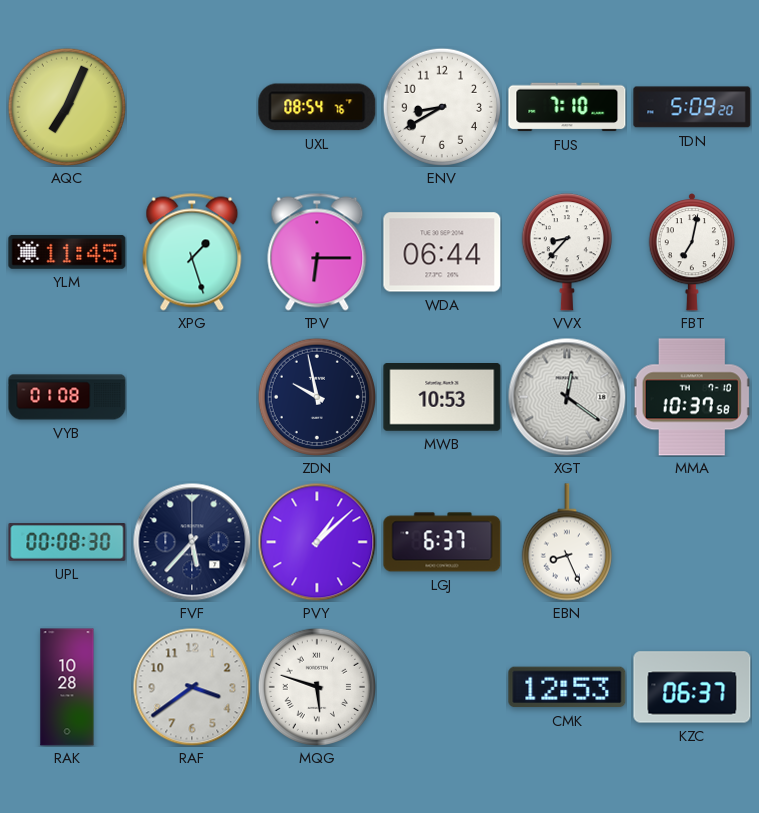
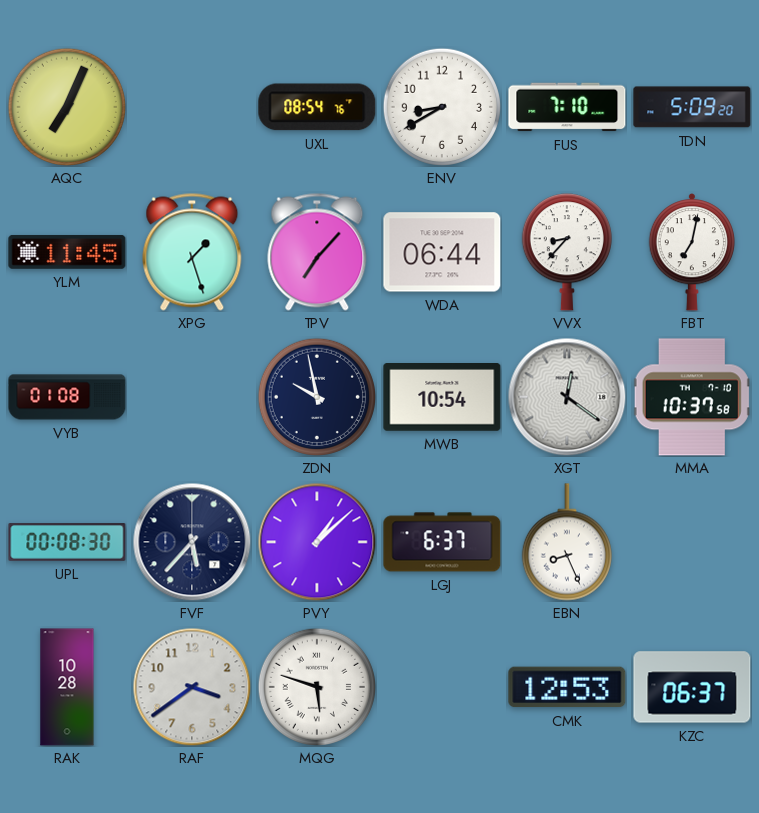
TPV: 6:15 -> 7:07 (317, 252)
MWB: 10:53 -> 10:54 (442, 398)
